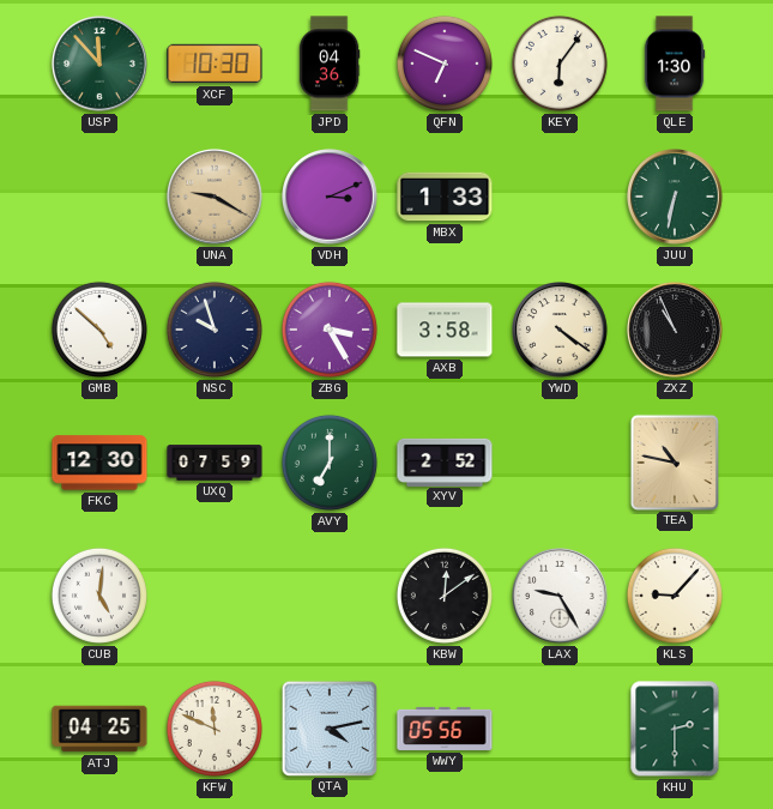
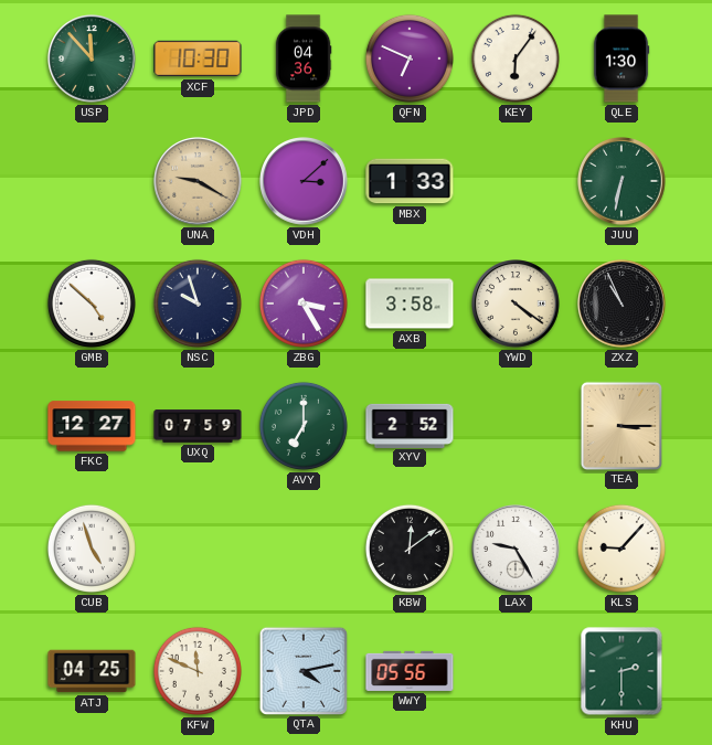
VDH: 3:11 -> 3:08 (305, 182)
FKC: 12:30 -> 12:27 (92, 426)
TEA: 10:47 -> 3:15 (620, 425)
CUB: 5:01 -> 4:57 (92, 549)
